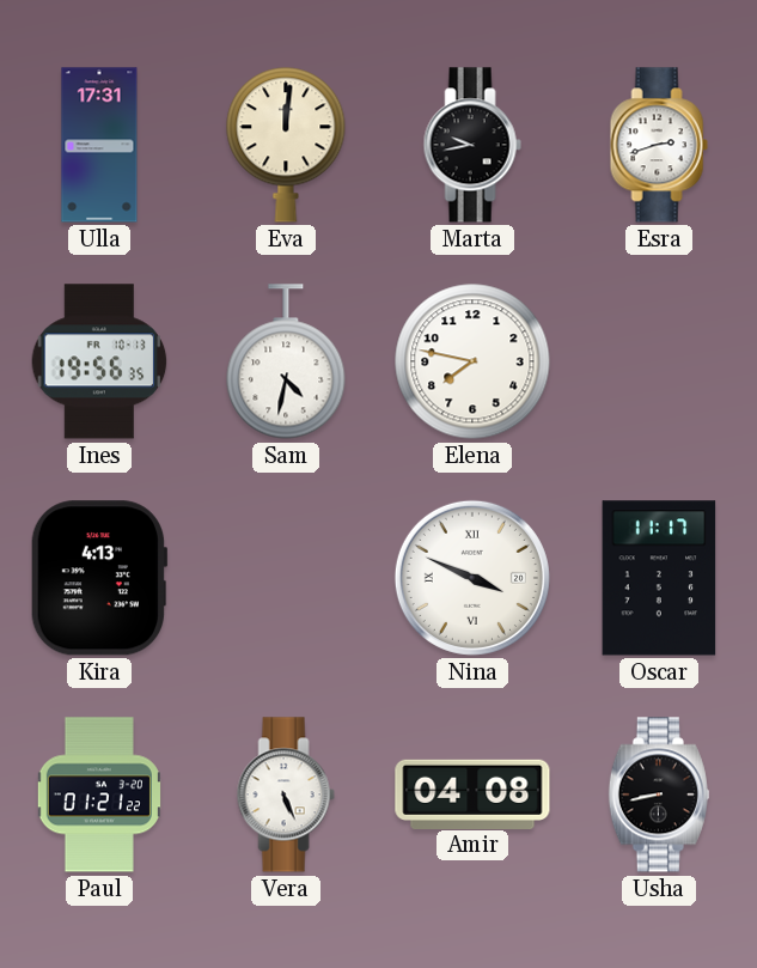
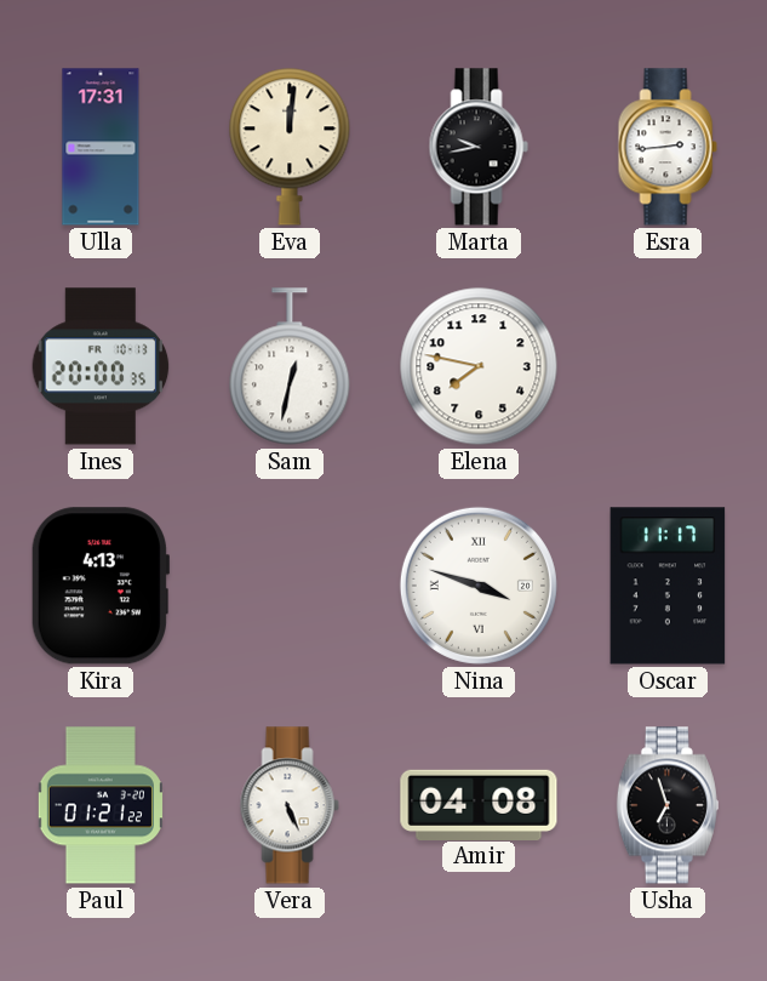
Esra: 2:42 -> 2:44 (668, 147)
Ines: 19:56 -> 20:00 (101, 366)
Sam: 4:32 -> 12:32 (290, 366)
Nina: 3:49 -> 3:48 (479, 586)
Usha: 8:43 -> 6:57 (668, 805)
